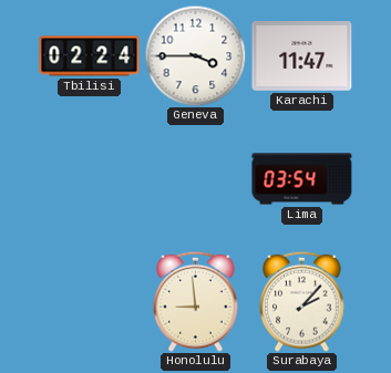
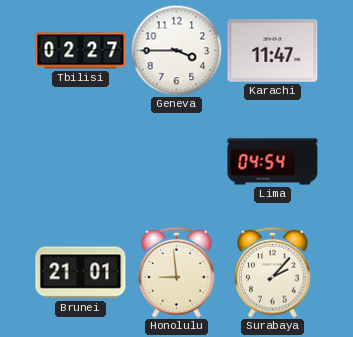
Tbilisi: 02:24 -> 02:27 (81, 51)
Lima: 03:54 -> 04:54 (273, 162)
Brunei: none -> 21:01 (81, 273)
